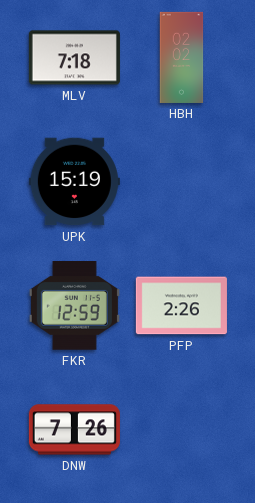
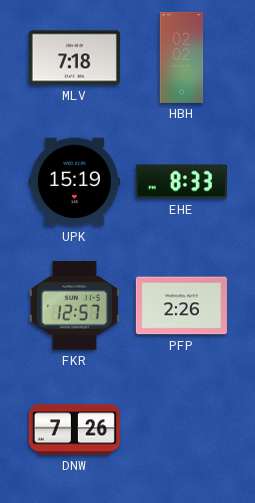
EHE: none -> 8:33 (181, 182)
FKR: 12:59 -> 12:57 (74, 306)
